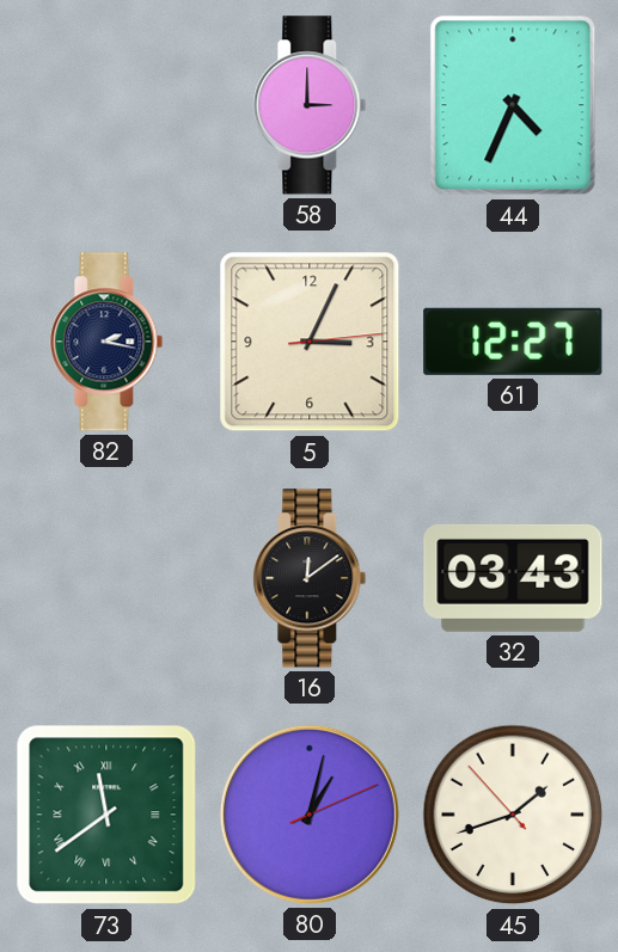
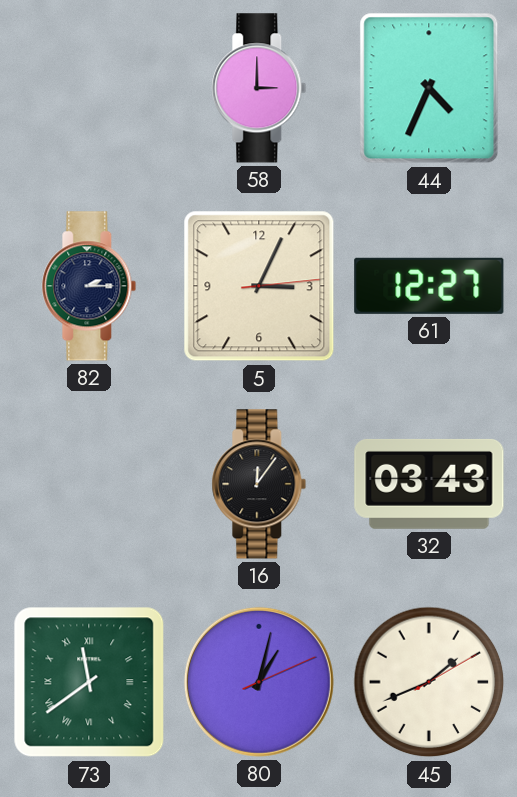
82: 2:17 -> 2:15 (89, 286)
16: 12:09 -> 12:06 (259, 484)
45: 1:41:53 -> 1:41:10 (429, 682)
